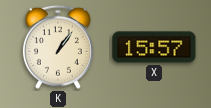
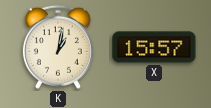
K: 1:06 -> 1:02 (58, 47)
